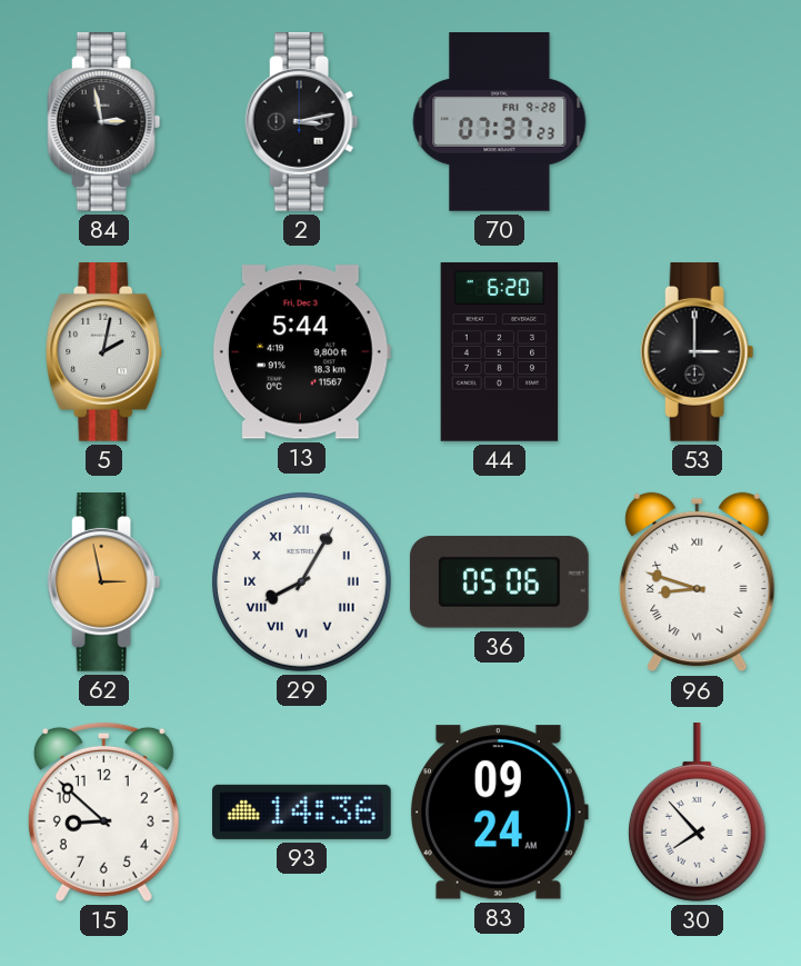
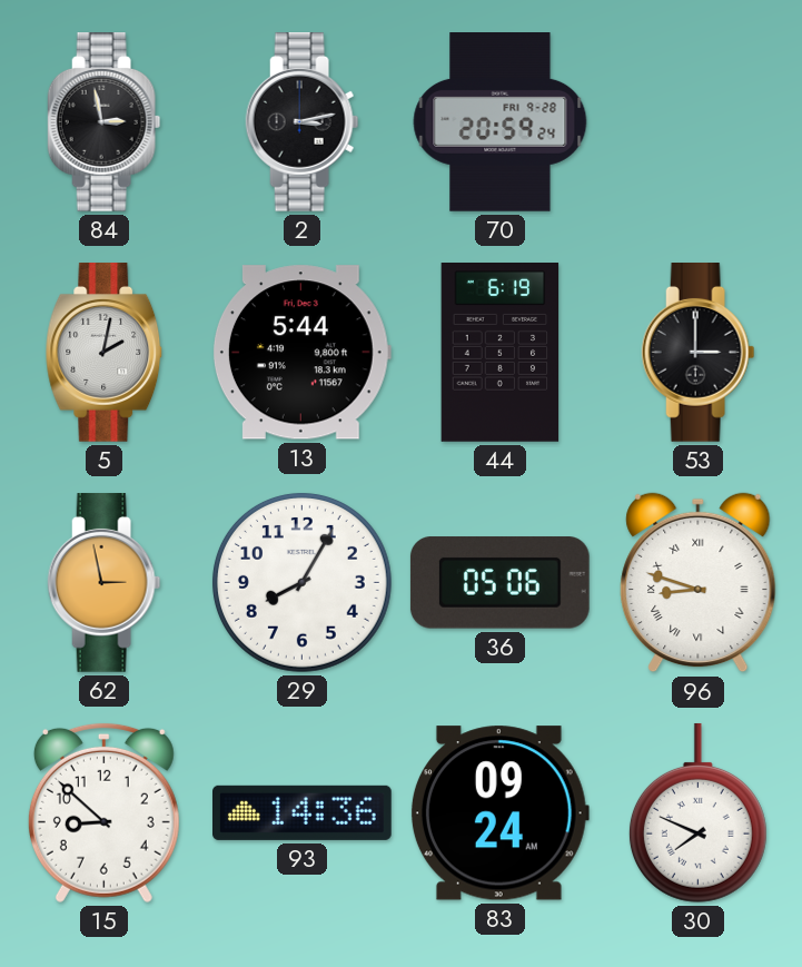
70: 07:37 -> 20:59 (501, 122)
44: 6:20 -> 6:19 (501, 353)
29 numerals: Roman -> Arabic (301, 582)
30: 7:53 -> 7:49 (697, 812)
